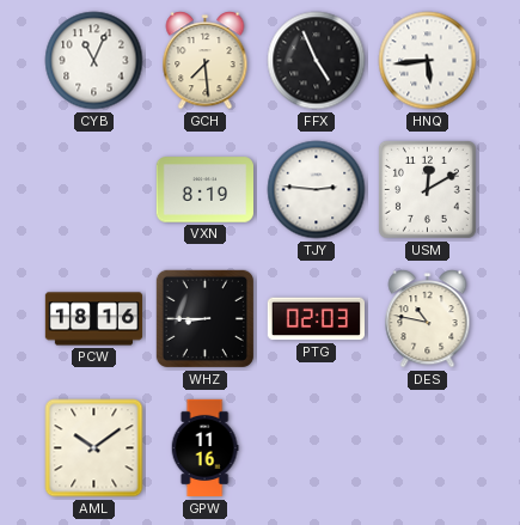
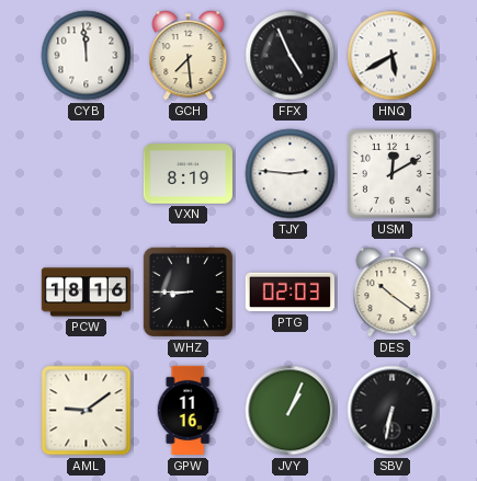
CYB: 11:04 -> 11:59 (87, 56)
HNQ: 5:44 -> 5:40 (393, 56)
DES: 10:47 -> 10:21 (393, 293)
AML: 10:09 -> 9:09 (87, 411)
JVY: none -> 1:04 (291, 411)
SBV: none -> 6:32 (393, 411)
